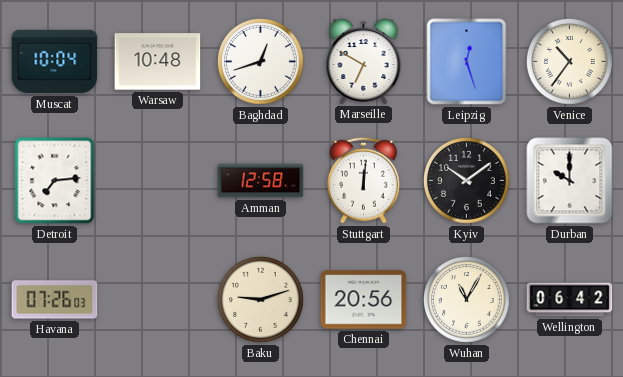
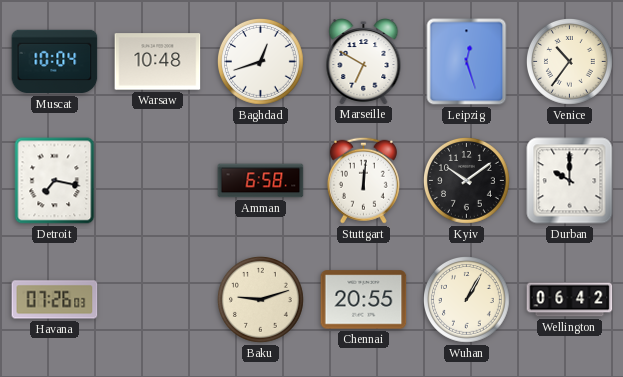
Detroit: 7:14 -> 7:17 (55, 181)
Amman: 12:58 -> 6:58 (261, 181)
Chennai: 20:56 -> 20:55 (364, 300)
Wuhan: 11:05 -> 1:05 (467, 300)
